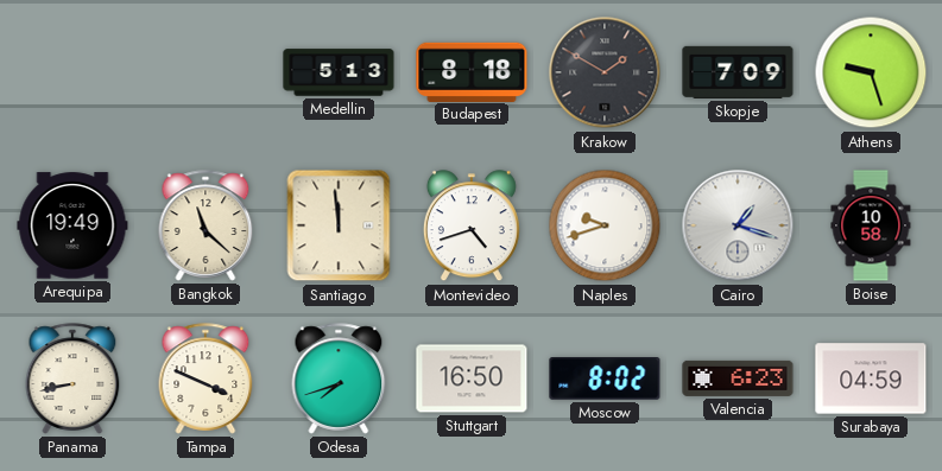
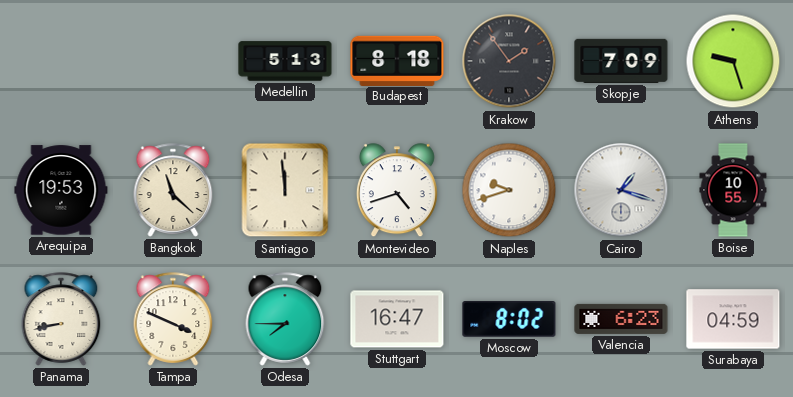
Krakow: 1:50 -> 1:54 (509, 61)
Arequipa: 19:49 -> 19:53 (61, 190)
Boise: 10:58 -> 10:55 (733, 190)
Odesa: 7:42 -> 7:45 (285, 319)
Stuttgart: 16:50 -> 16:47 (397, 319)
